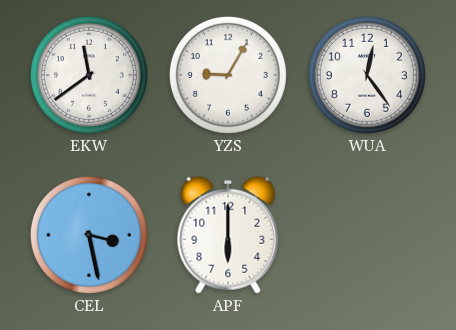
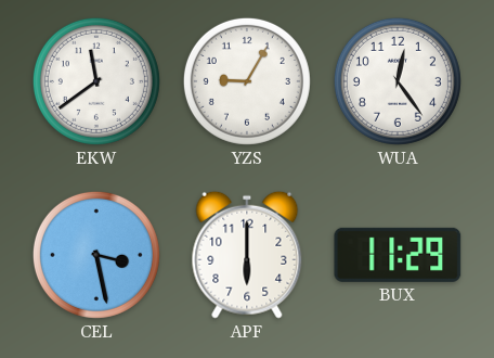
BUX: none -> 11:29 (398, 255)
